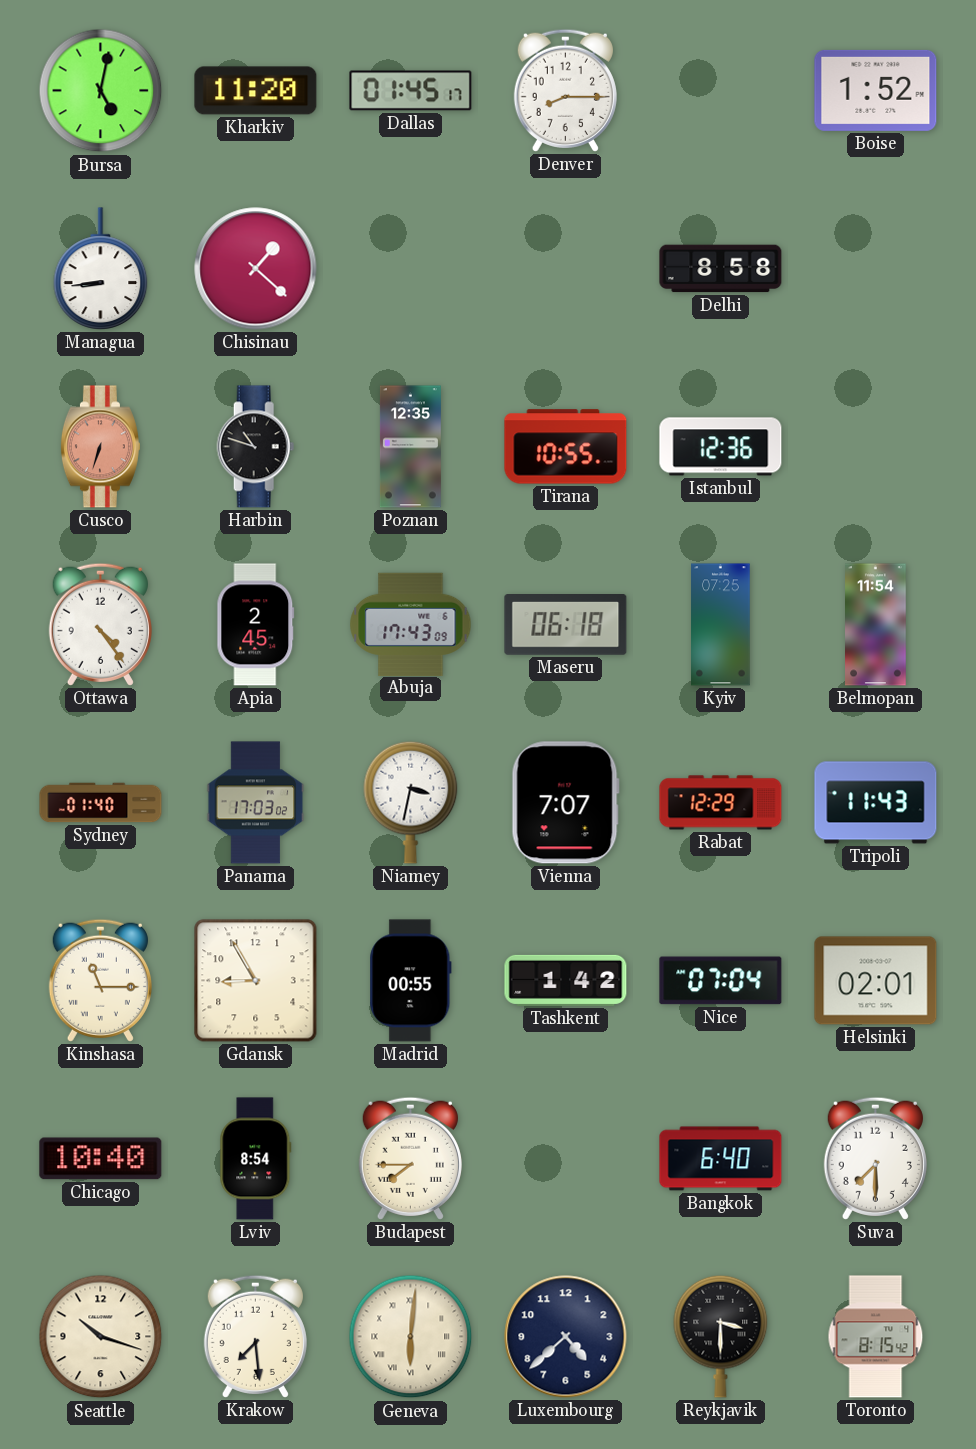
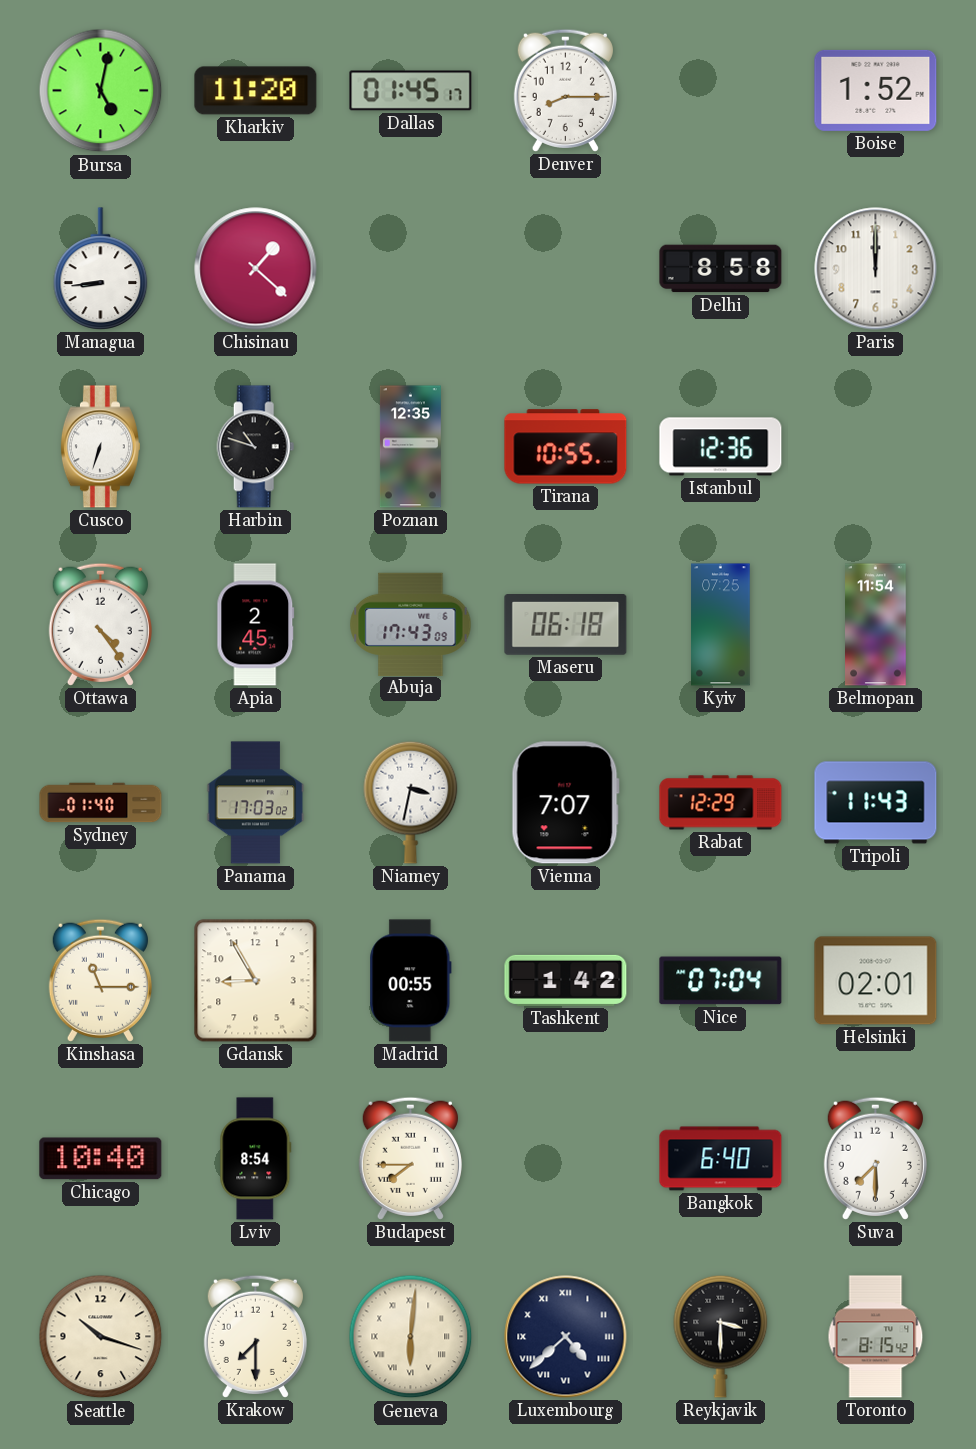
Paris: none -> 12:00 (876, 269)
Cusco dial: salmon -> white (100, 447)
Krakow: 7:29 -> 7:30 (255, 1336)
Luxembourg numerals: Arabic -> Roman (566, 1337)
